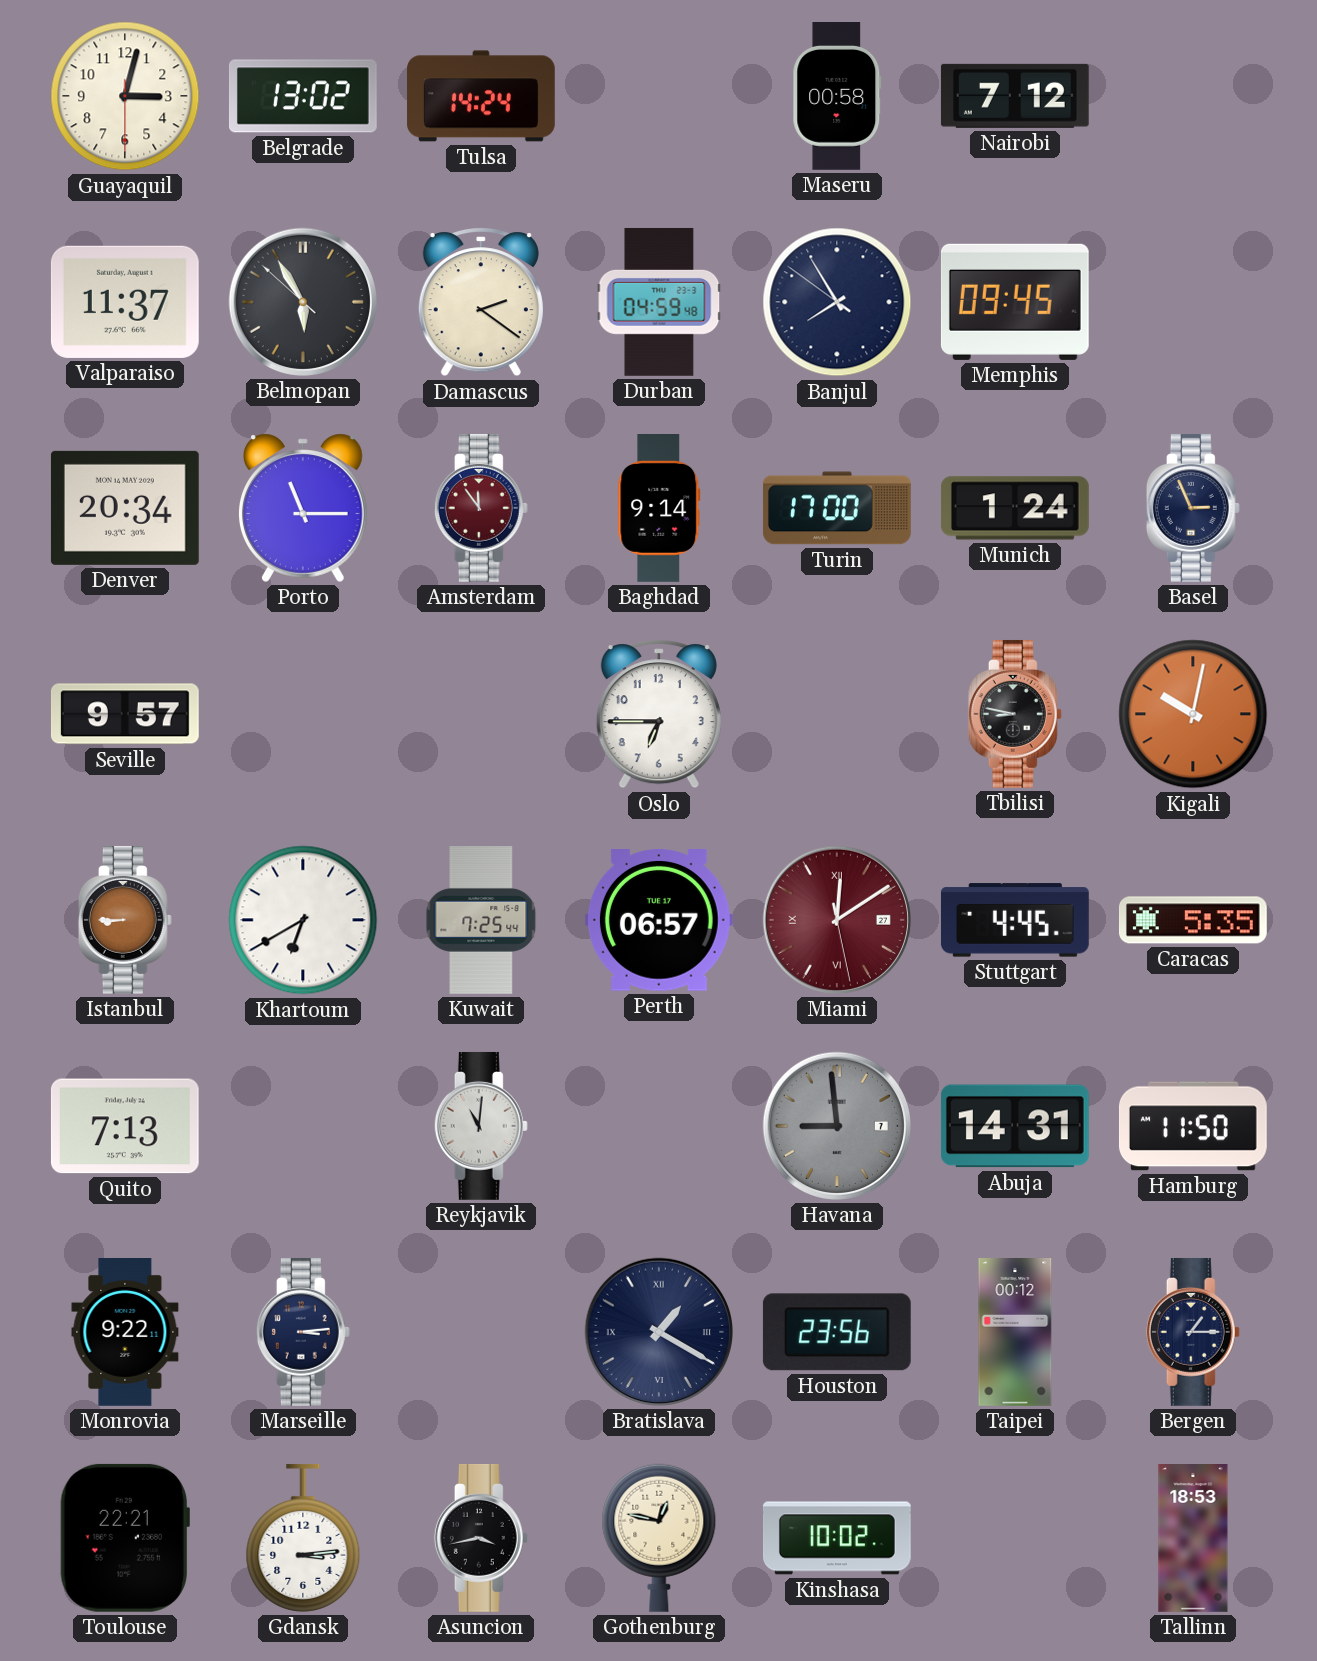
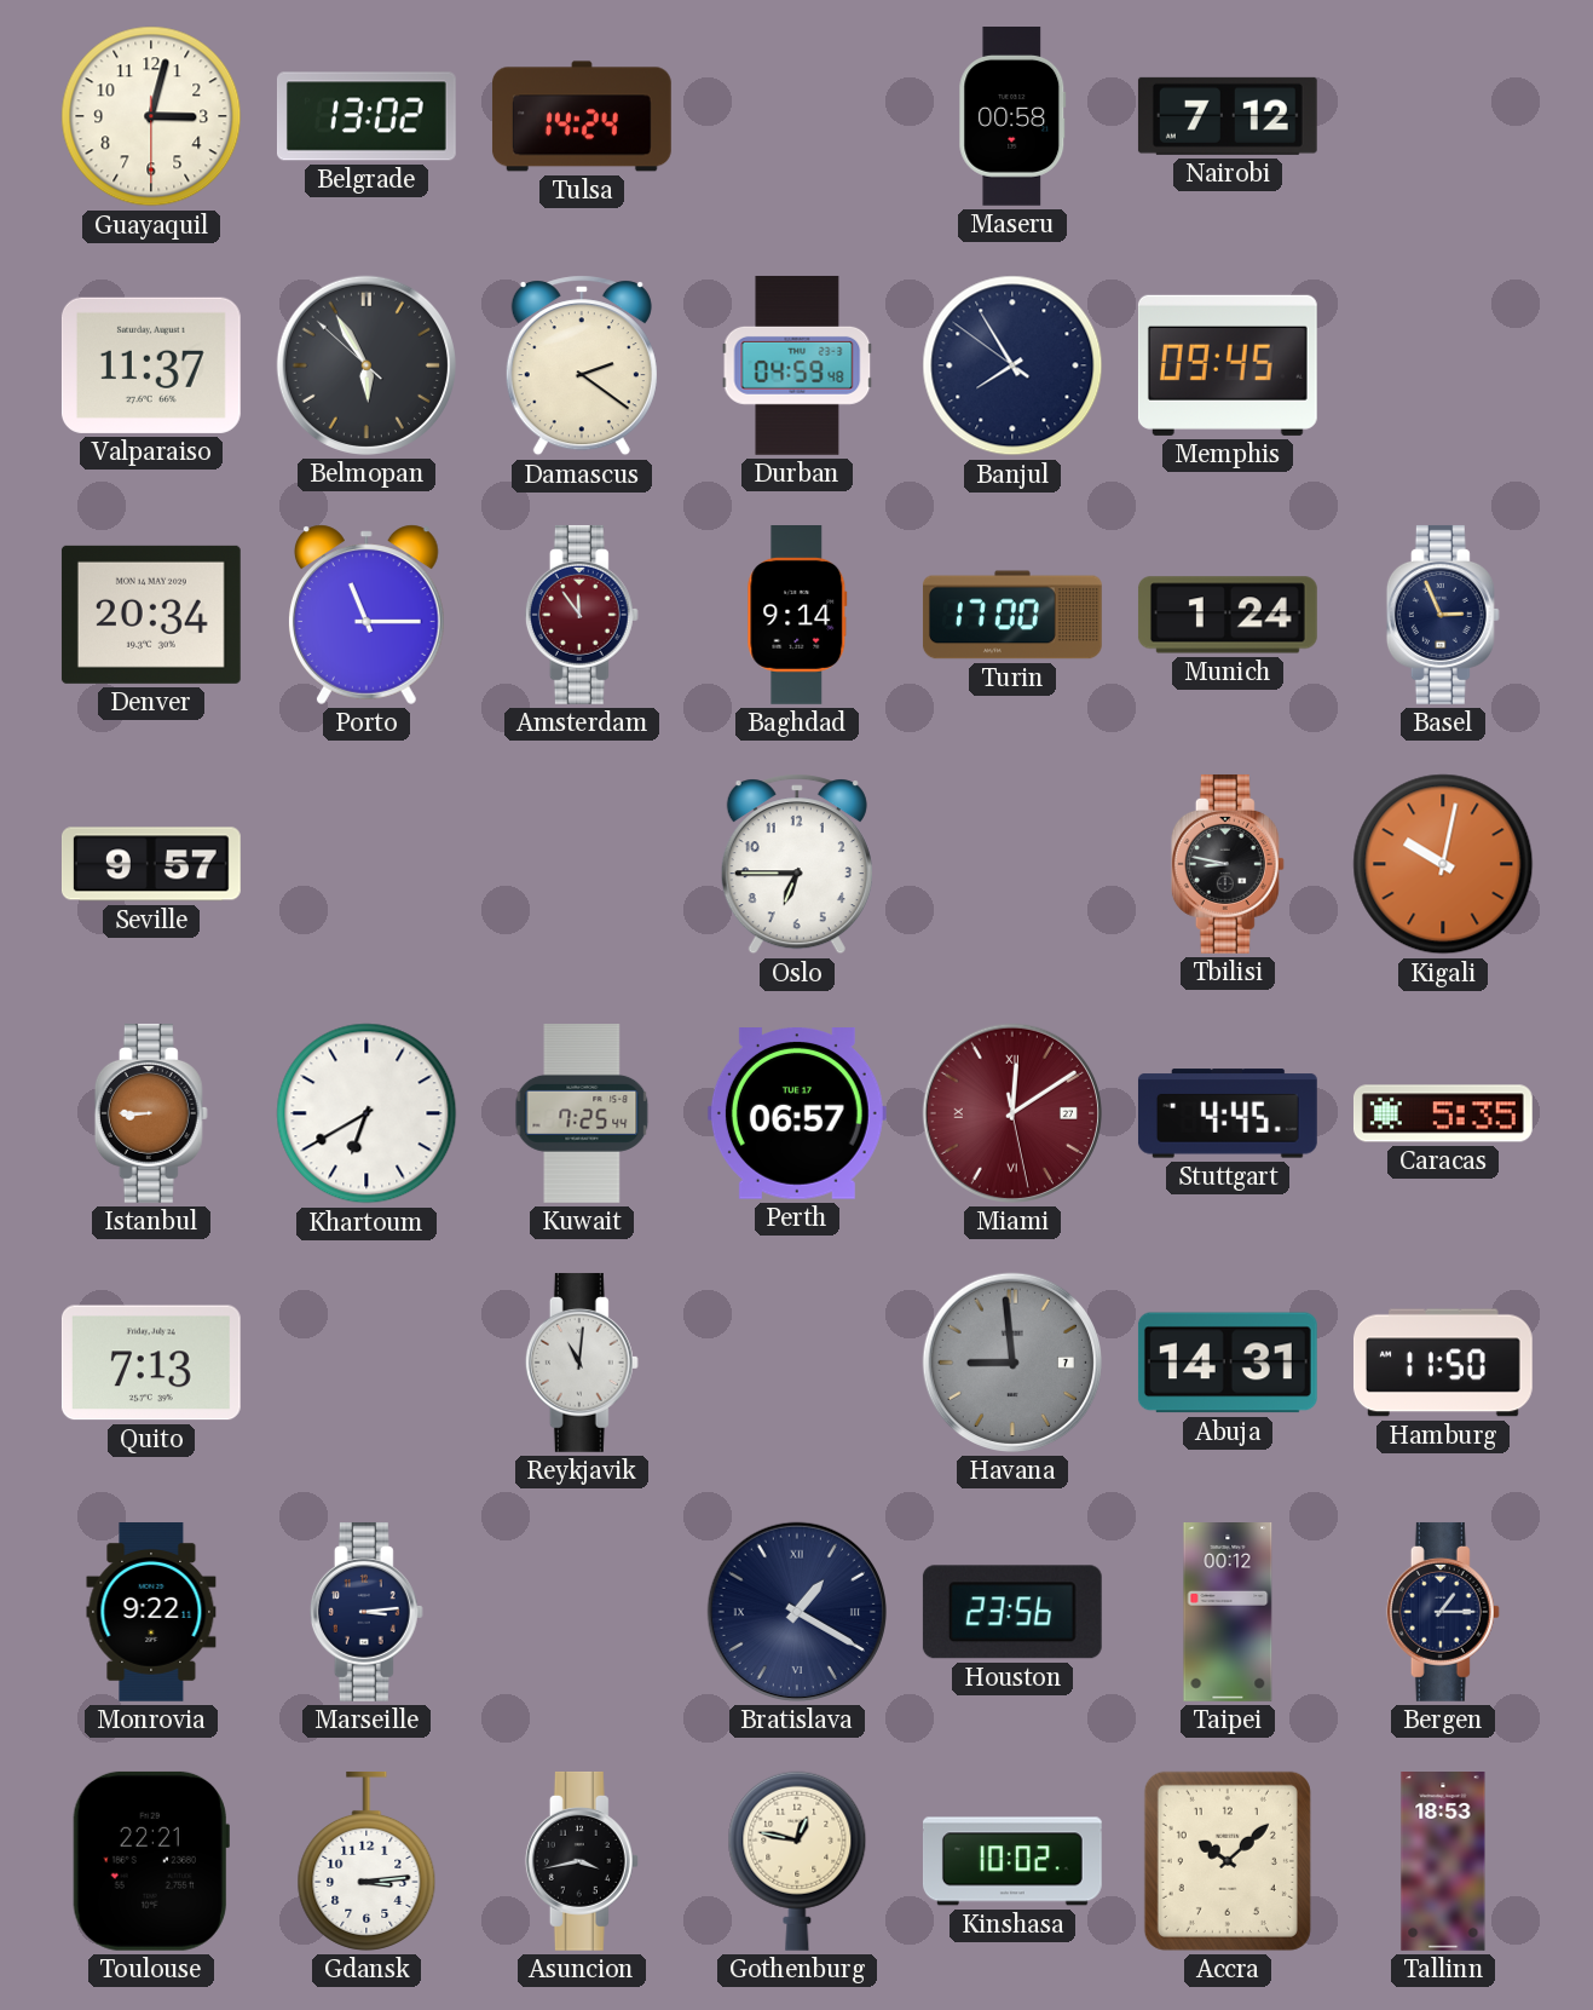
Accra: none -> 10:08 (1228, 1861)
